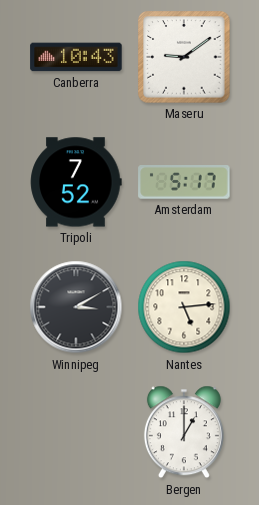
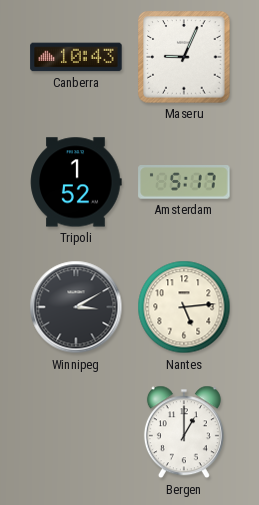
Maseru: 9:09 -> 9:04 (184, 57)
Tripoli: 7:52 -> 1:52 (76, 182)
